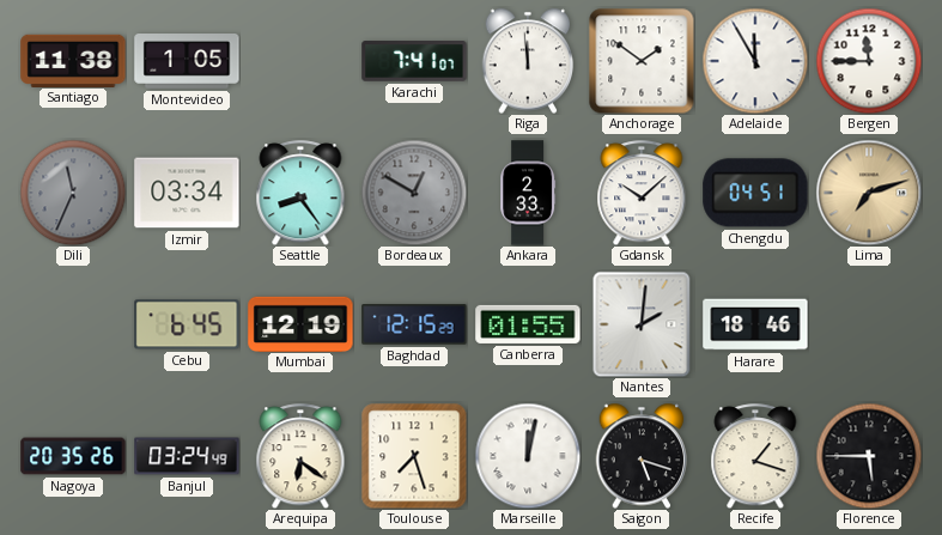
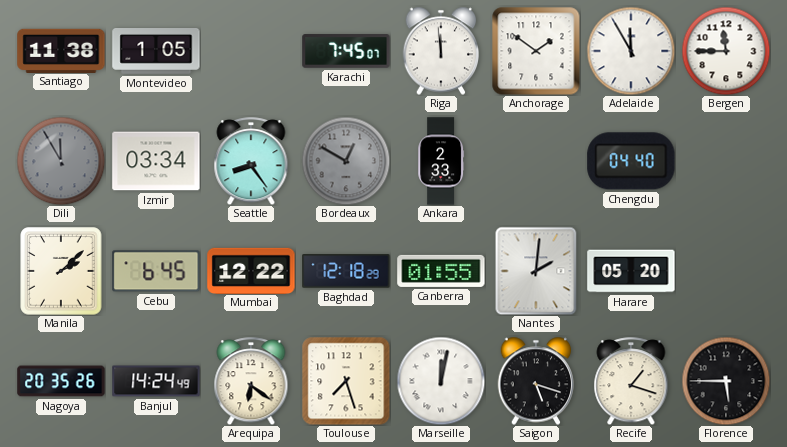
Karachi: 7:41 -> 7:45 (346, 51)
Dili: 11:34 -> 11:55 (61, 161)
Gdansk: 10:08 -> none (642, 193)
Chengdu: 04:51 -> 04:40 (631, 161)
Lima: 7:12 -> none (869, 193)
Manila: none -> 2:08 (61, 271)
Mumbai: 12:19 -> 12:22 (251, 270)
Baghdad: 12:15 -> 12:18 (346, 271)
Harare: 18:46 -> 05:20 (631, 271)
Banjul: 03:24 -> 14:24 (156, 381)
